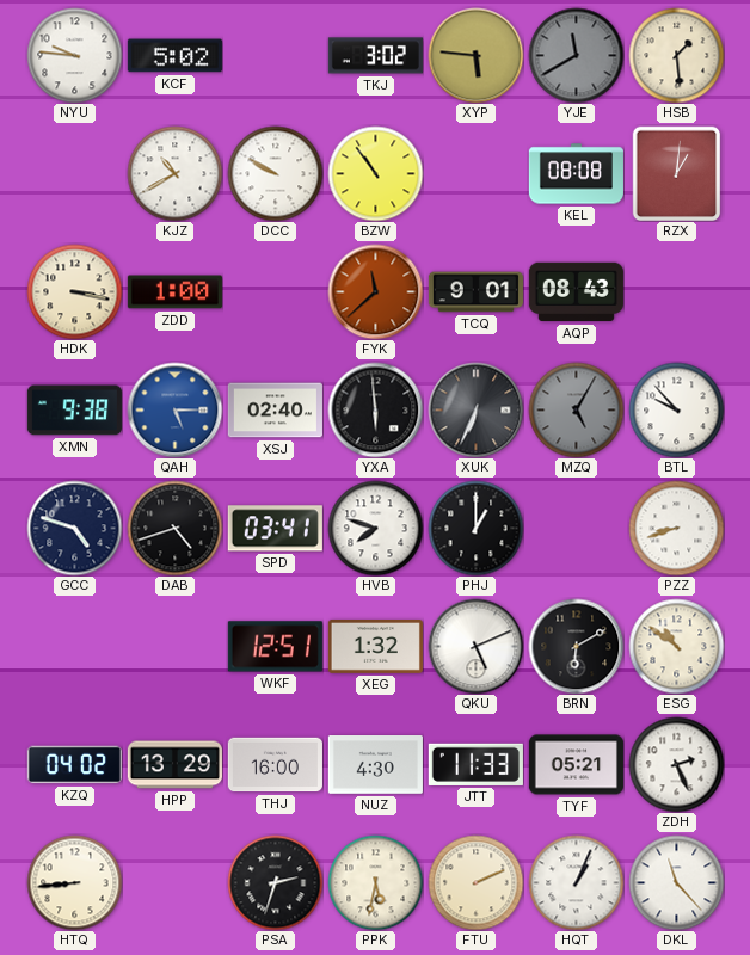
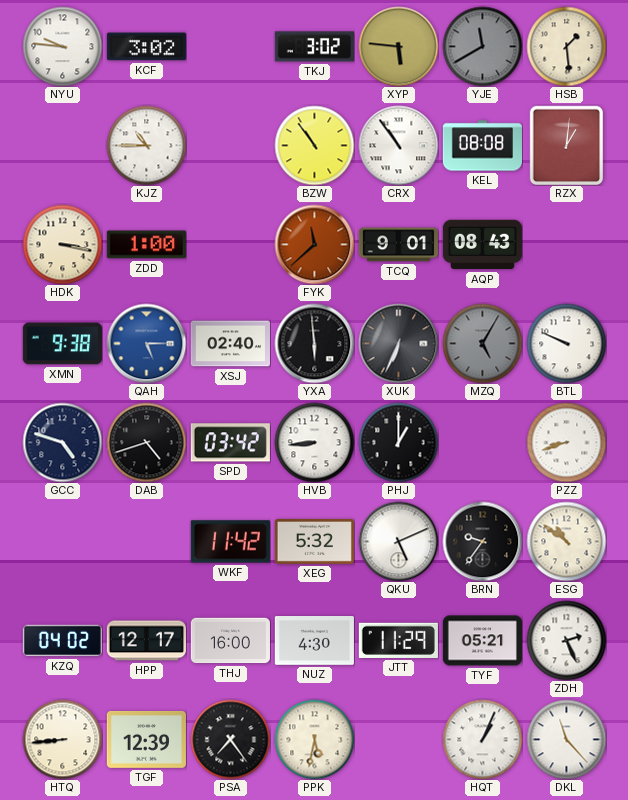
KCF: 5:02 -> 3:02 (146, 47)
KJZ: 10:40 -> 10:45 (146, 145)
DCC: 9:50 -> none (275, 173)
CRX: none -> 10:54 (398, 145)
BTL: 9:53 -> 9:49 (566, 343)
SPD: 03:41 -> 03:42 (230, 443)
HVB: 7:48 -> 8:44 (314, 442)
WKF: 12:51 -> 11:42 (230, 542)
XEG: 1:32 -> 5:32 (314, 541)
BRN: 6:10 -> 9:36 (482, 541)
HPP: 13:29 -> 12:17 (146, 641)
JTT: 11:33 -> 11:29 (398, 640)
TGF: none -> 12:39 (146, 739)
PSA: 2:33 -> 7:24 (230, 739)
FTU: 2:11 -> none (475, 882)
